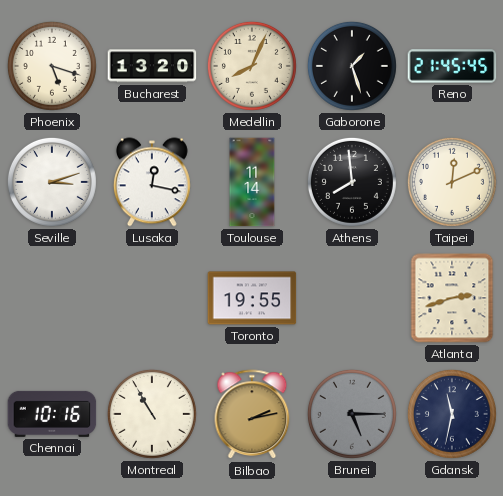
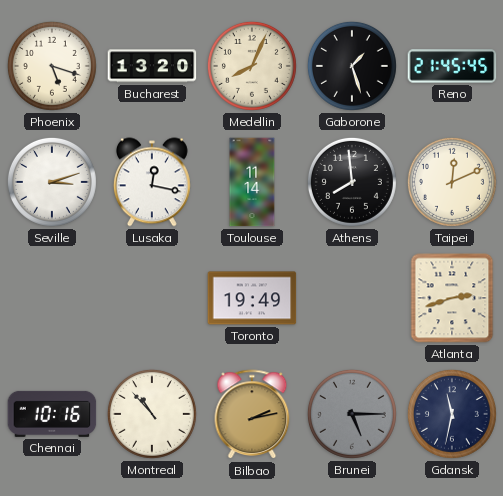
Toronto: 19:55 -> 19:49 (252, 298)
Montreal: 10:55 -> 10:53 (152, 414)
